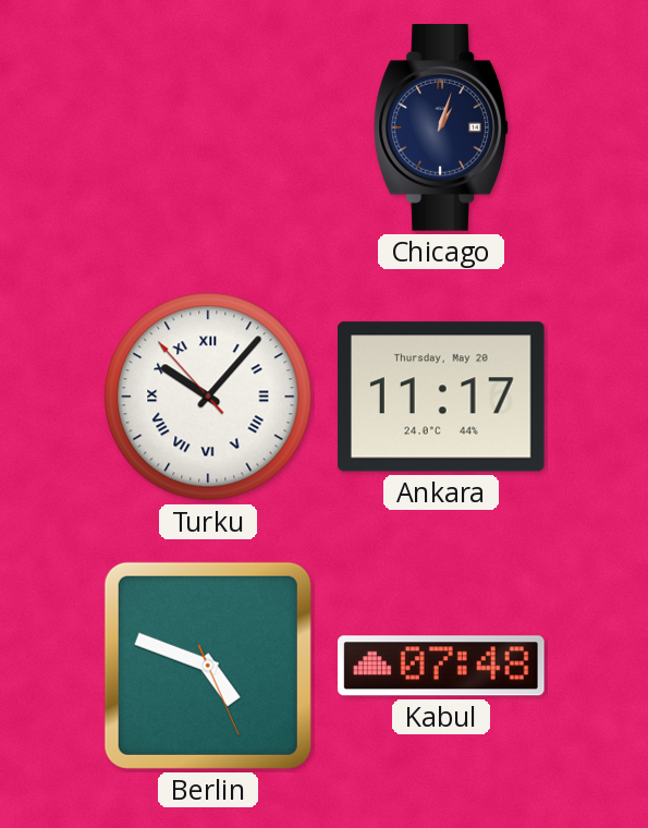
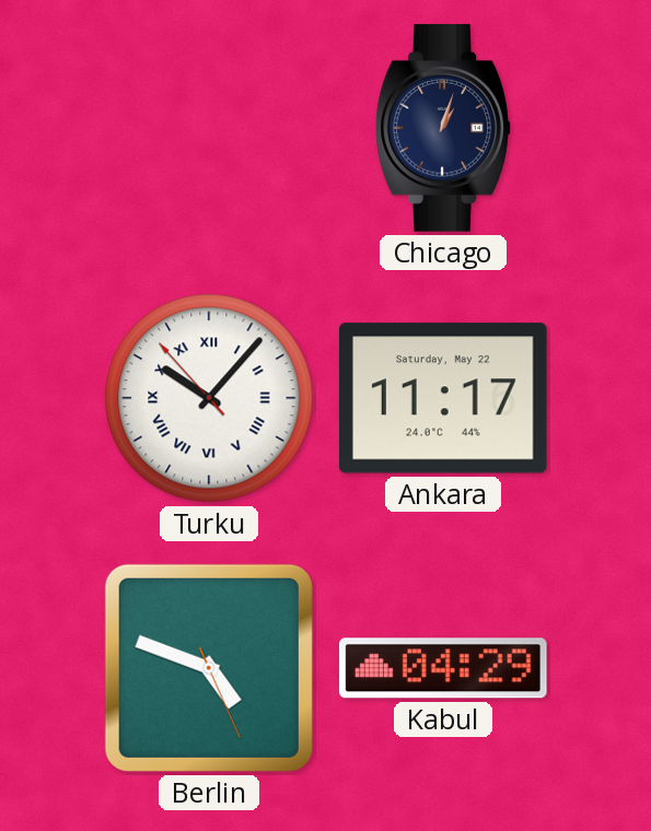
Ankara date: Thursday, May 20 -> Saturday, May 22 (443, 398)
Kabul: 07:48 -> 04:29 (443, 668)
